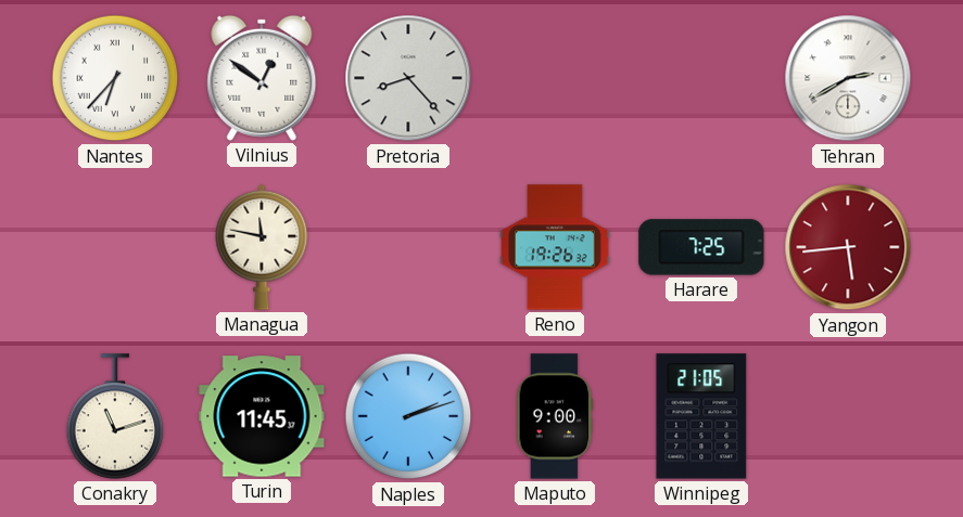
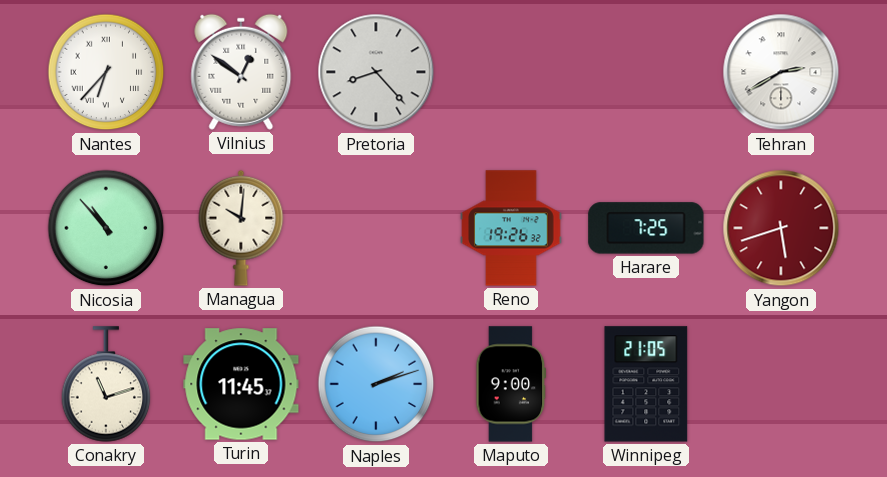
Nicosia: none -> 10:53 (106, 228)
Managua: 11:47 -> 10:01 (241, 228)
Yangon: 5:44 -> 5:42 (781, 228)
